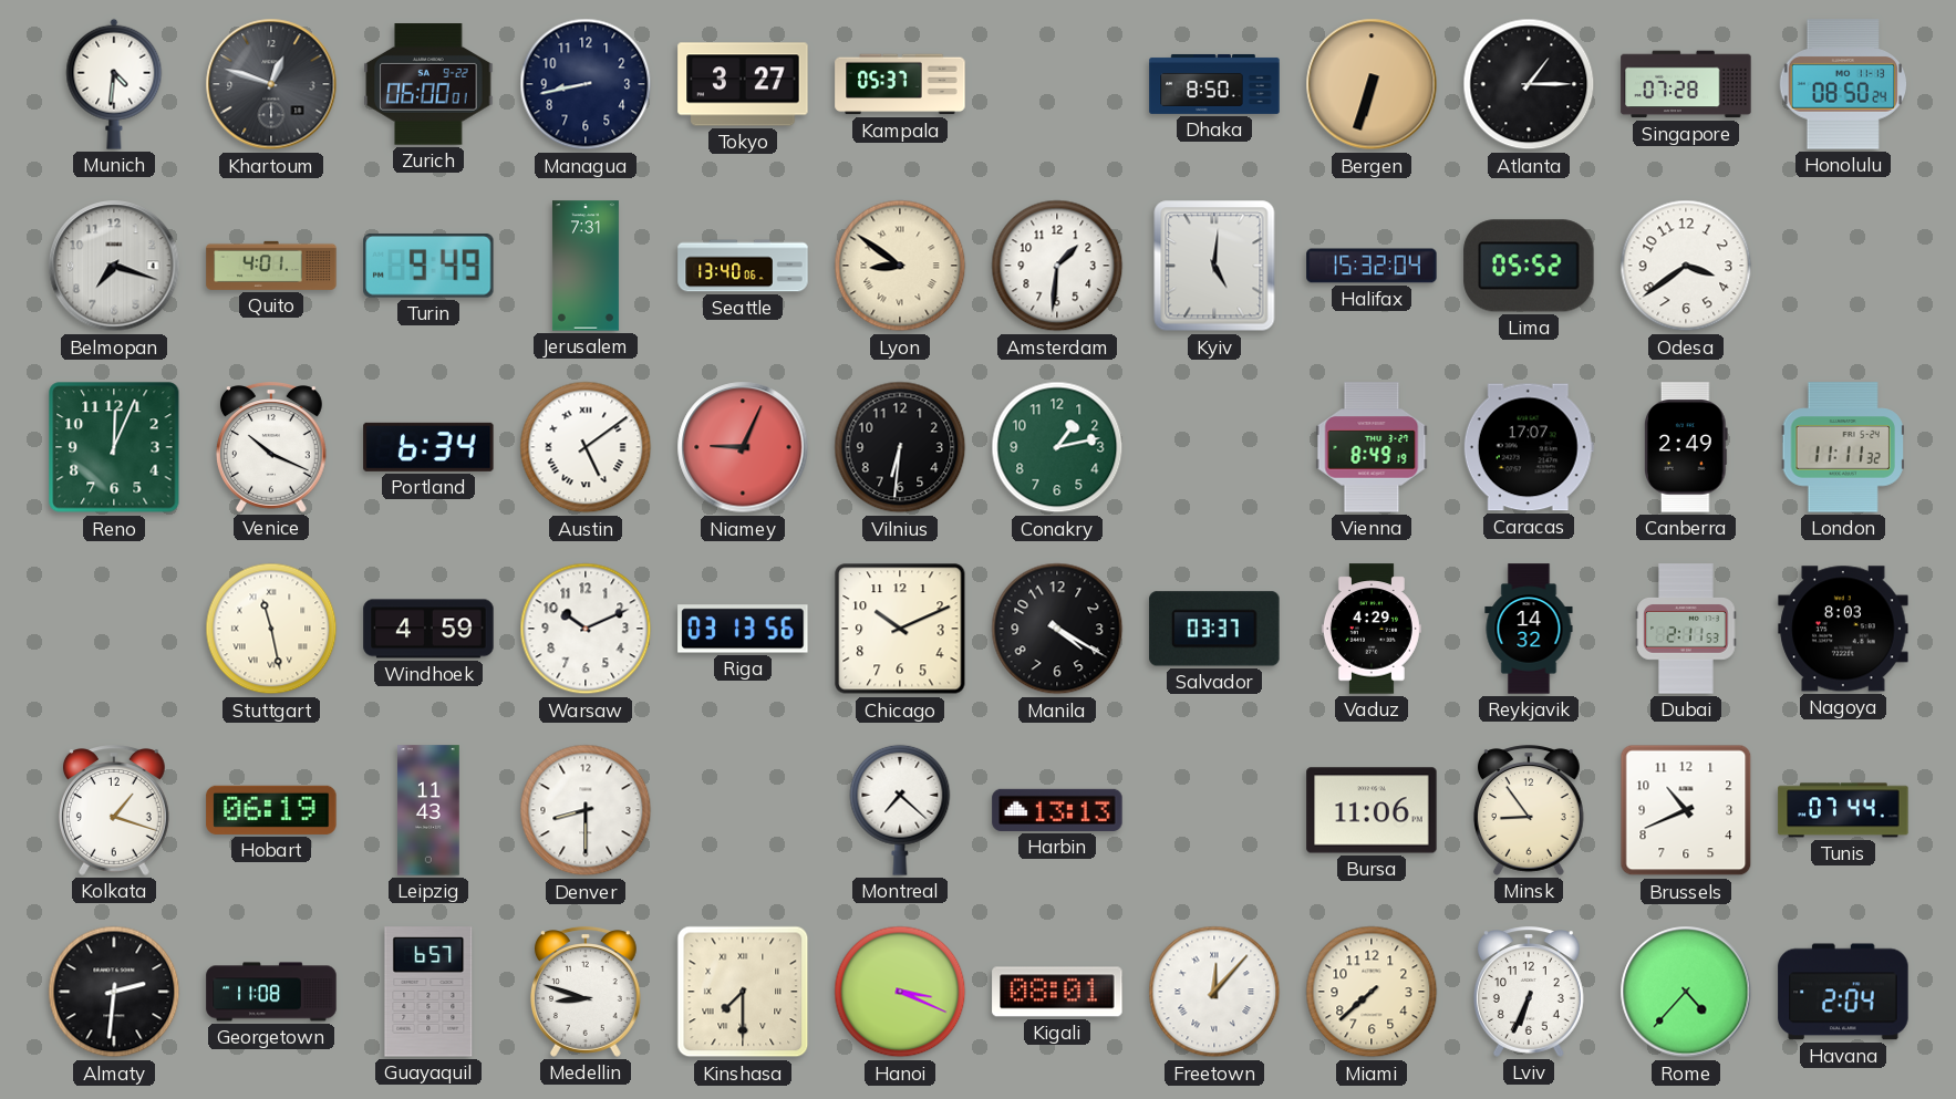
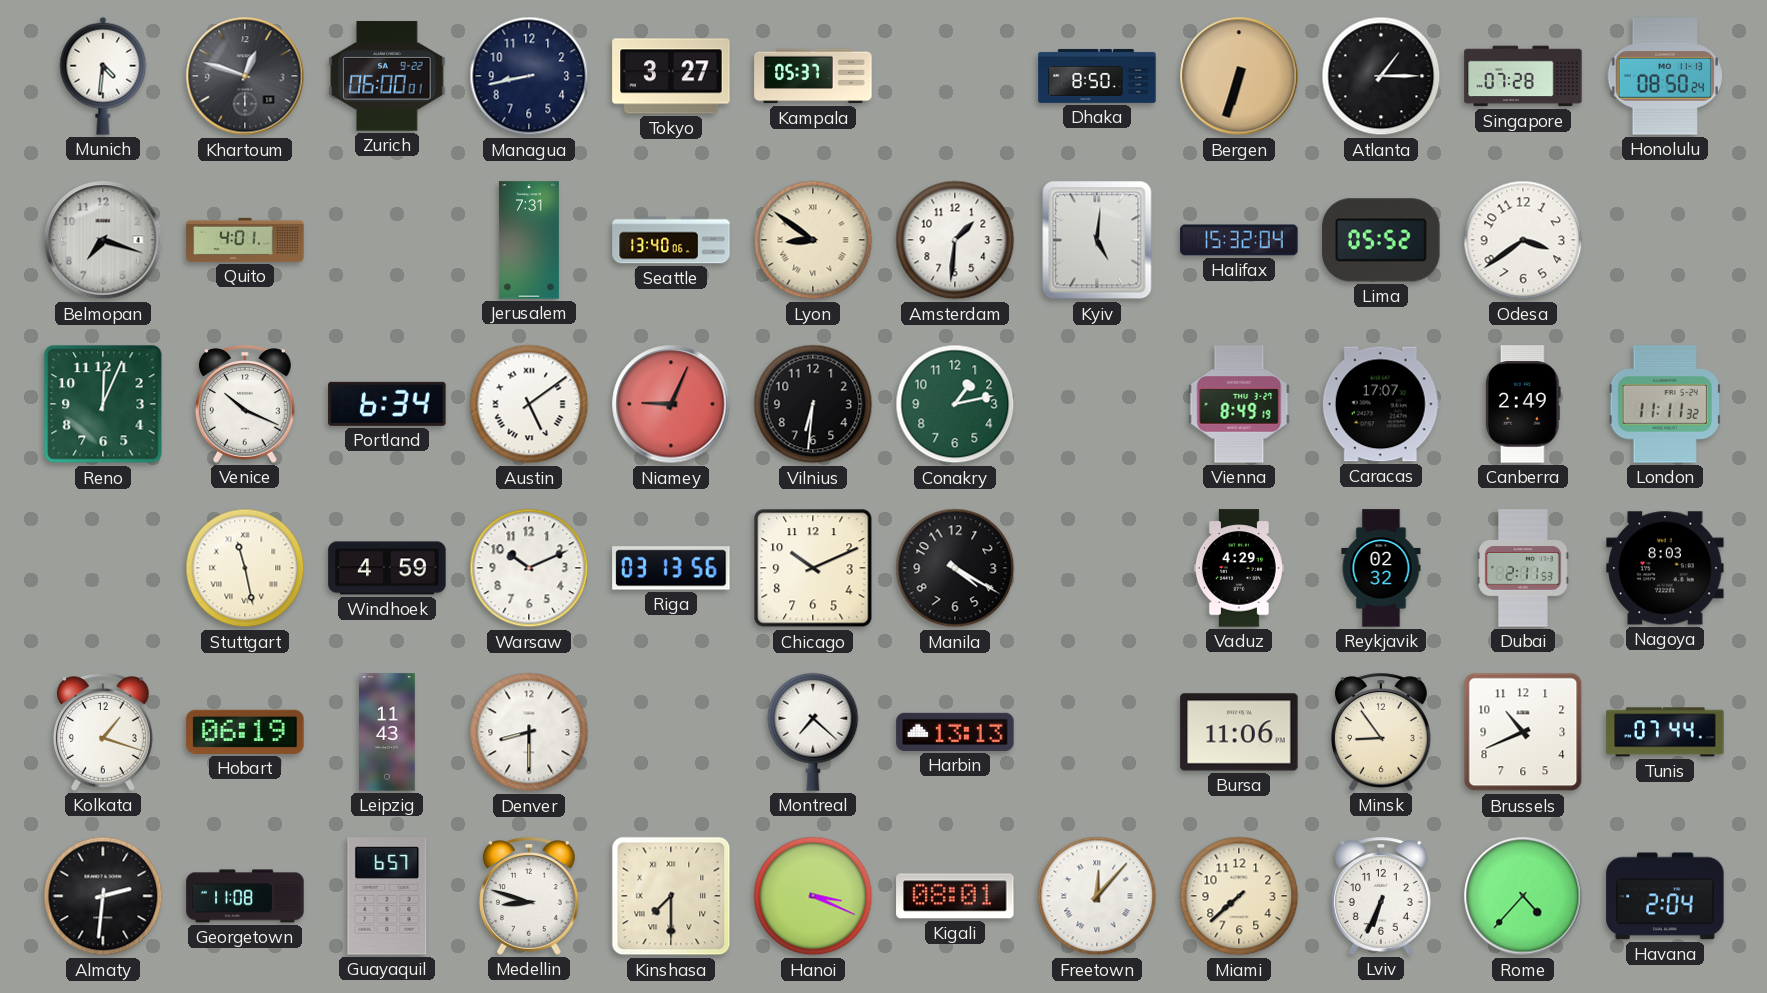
Turin: 9:49 -> none (428, 267)
Salvador: 03:37 -> none (1214, 629)
Reykjavik: 14:32 -> 02:32 (1381, 568)
